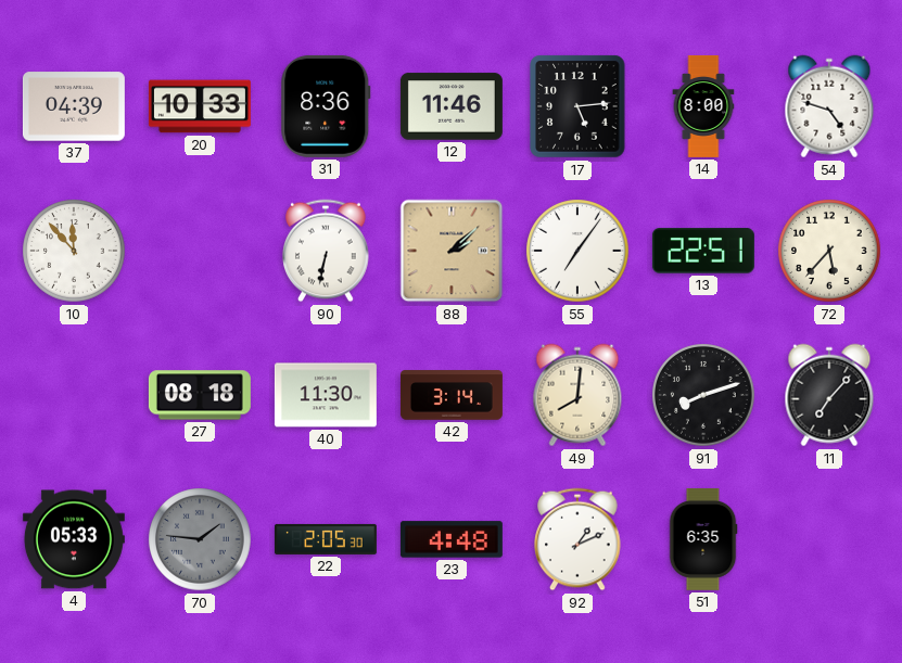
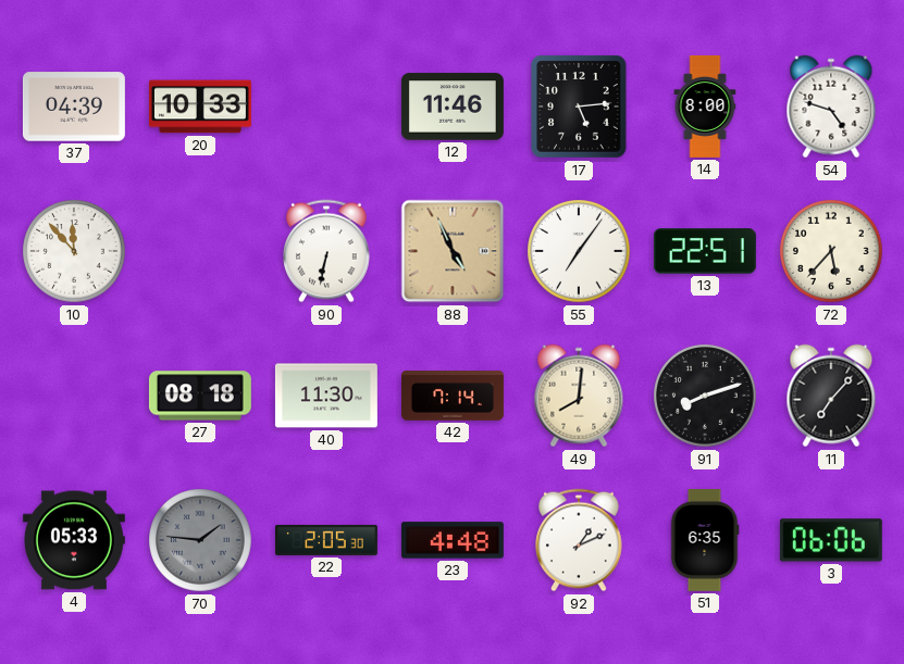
31: 8:36 -> none (326, 106)
88: 2:08 -> 4:56 (453, 251)
42: 3:14 -> 7:14 (453, 396)
3: none -> 06:06 (831, 540)
